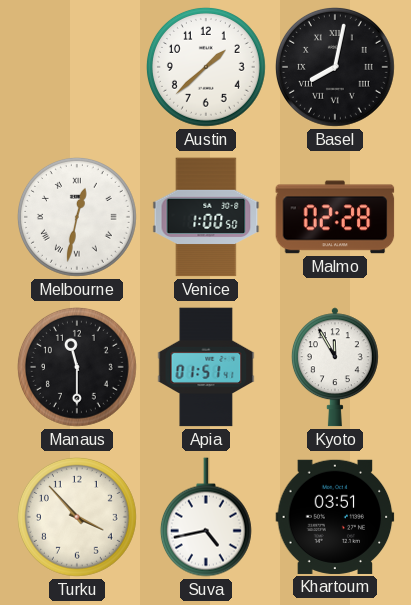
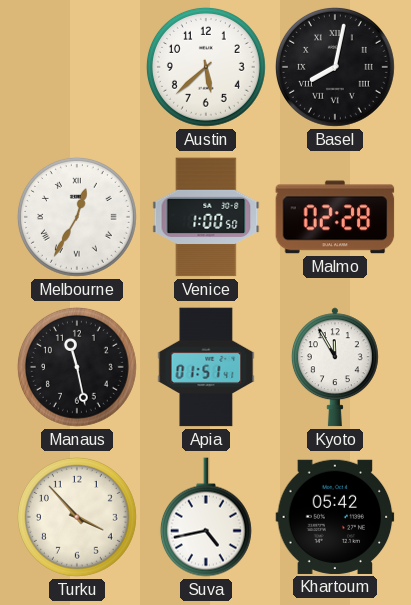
Austin: 1:38 -> 5:38 (206, 67)
Melbourne: 12:32 -> 12:35 (77, 217)
Manaus: 11:30 -> 11:28 (77, 367)
Khartoum: 03:51 -> 05:42 (335, 517)
